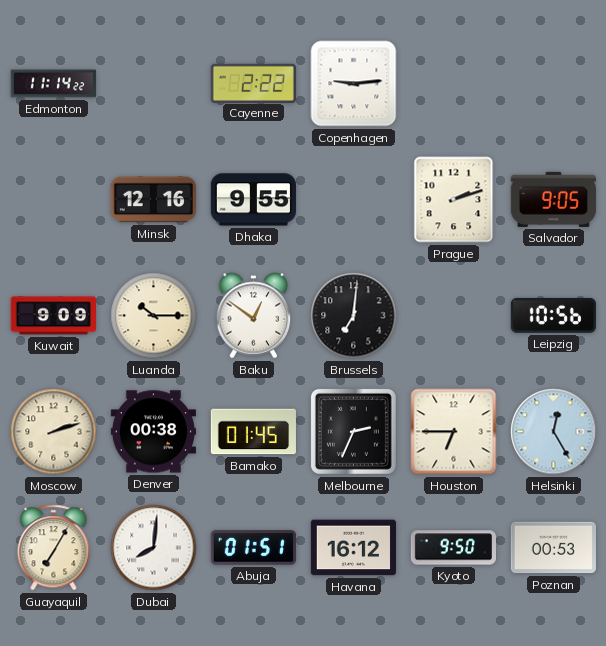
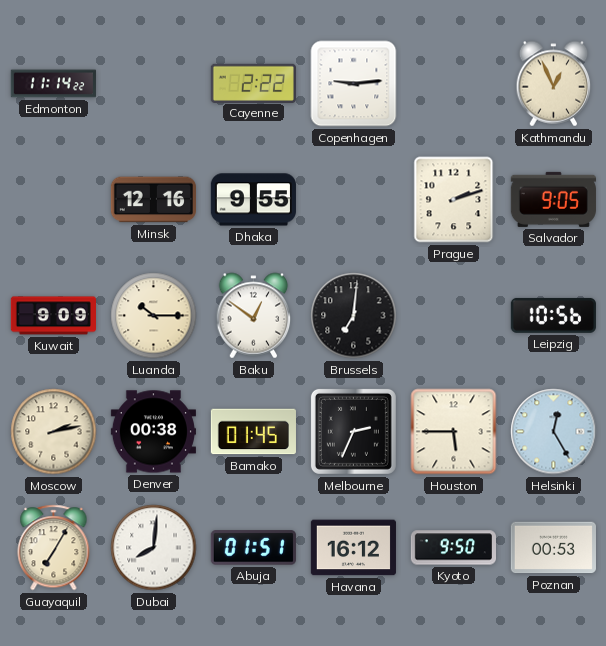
Kathmandu: none -> 12:56 (554, 84)
Moscow: 2:12 -> 2:13 (54, 432)
Houston: 6:45 -> 5:45 (454, 432)
